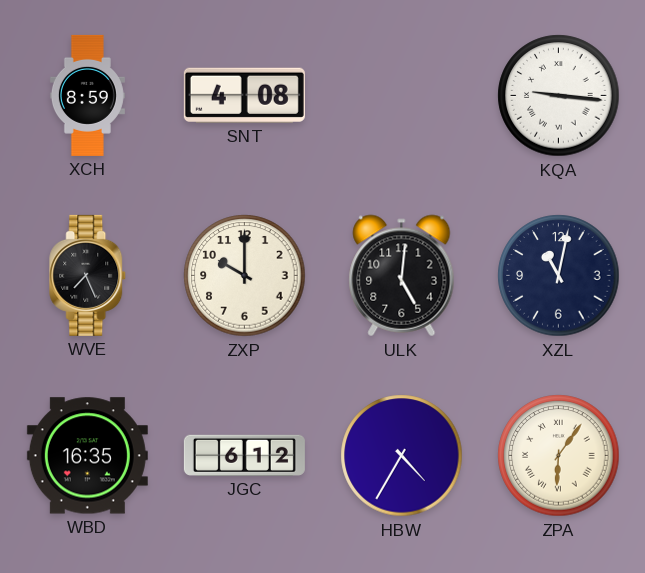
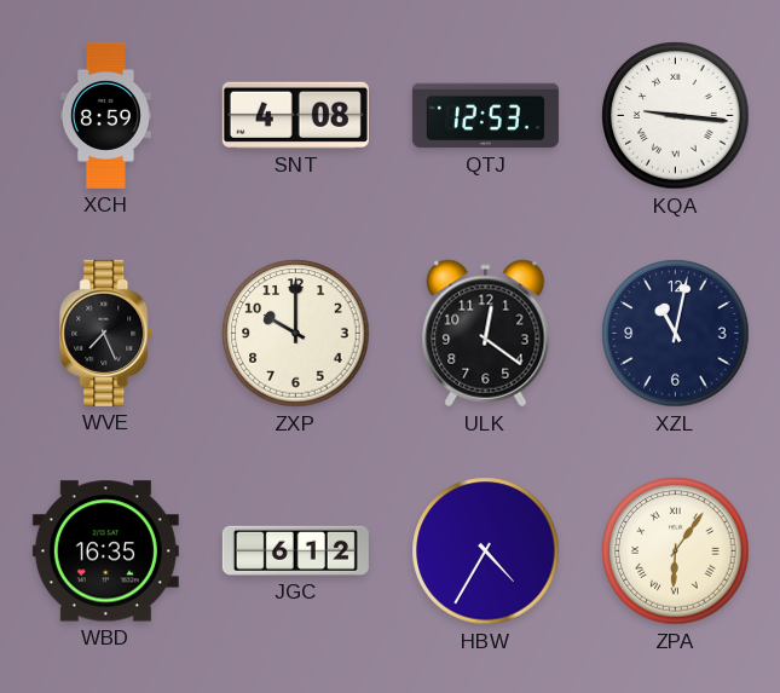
QTJ: none -> 12:53 (485, 116)
ULK: 5:01 -> 12:21 (486, 334)
